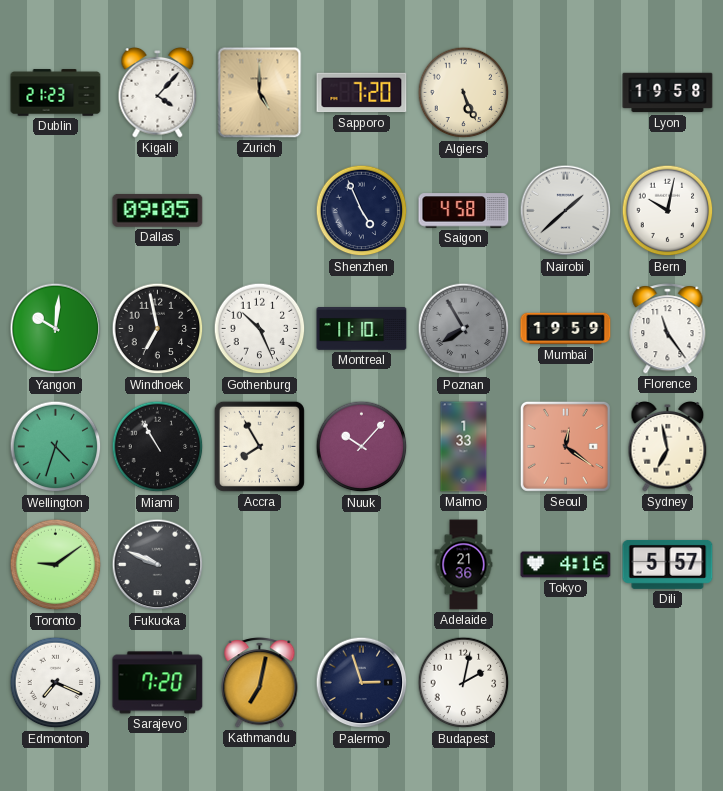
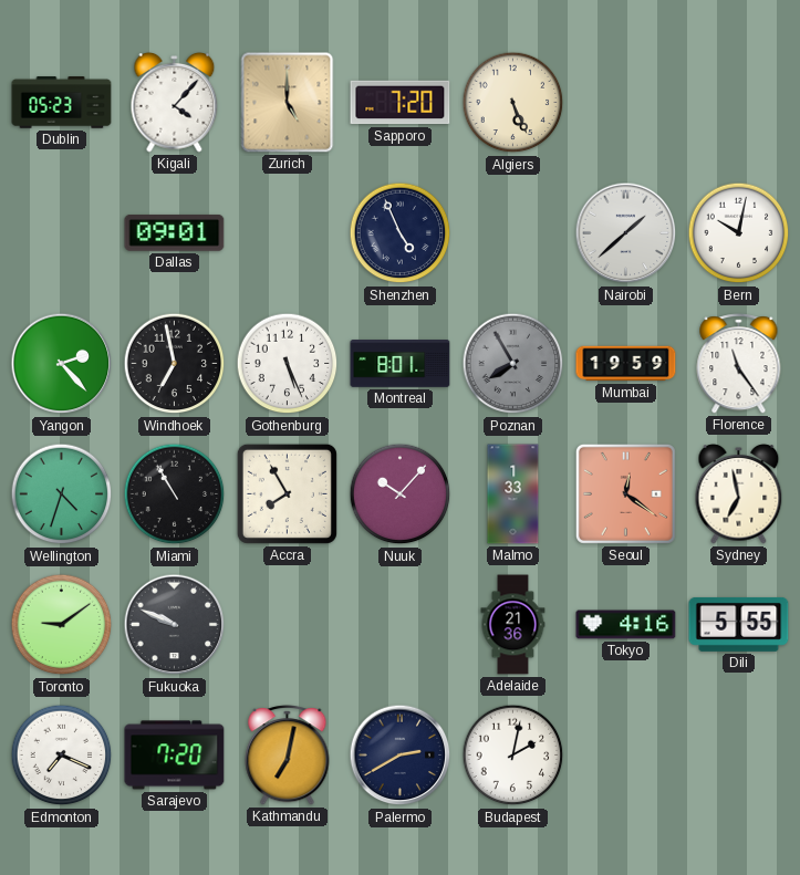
Dublin: 21:23 -> 05:23 (62, 103)
Lyon: 19:58 -> none (668, 93)
Dallas: 09:05 -> 09:01 (175, 233)
Saigon: 4:58 -> none (464, 211)
Yangon: 10:01 -> 2:23 (62, 364)
Gothenburg: 10:26 -> 5:26 (288, 364)
Montreal: 11:10 -> 8:01 (401, 364)
Dili: 5:57 -> 5:55 (739, 624)
Palermo: 2:57 -> 2:40 (401, 756)
